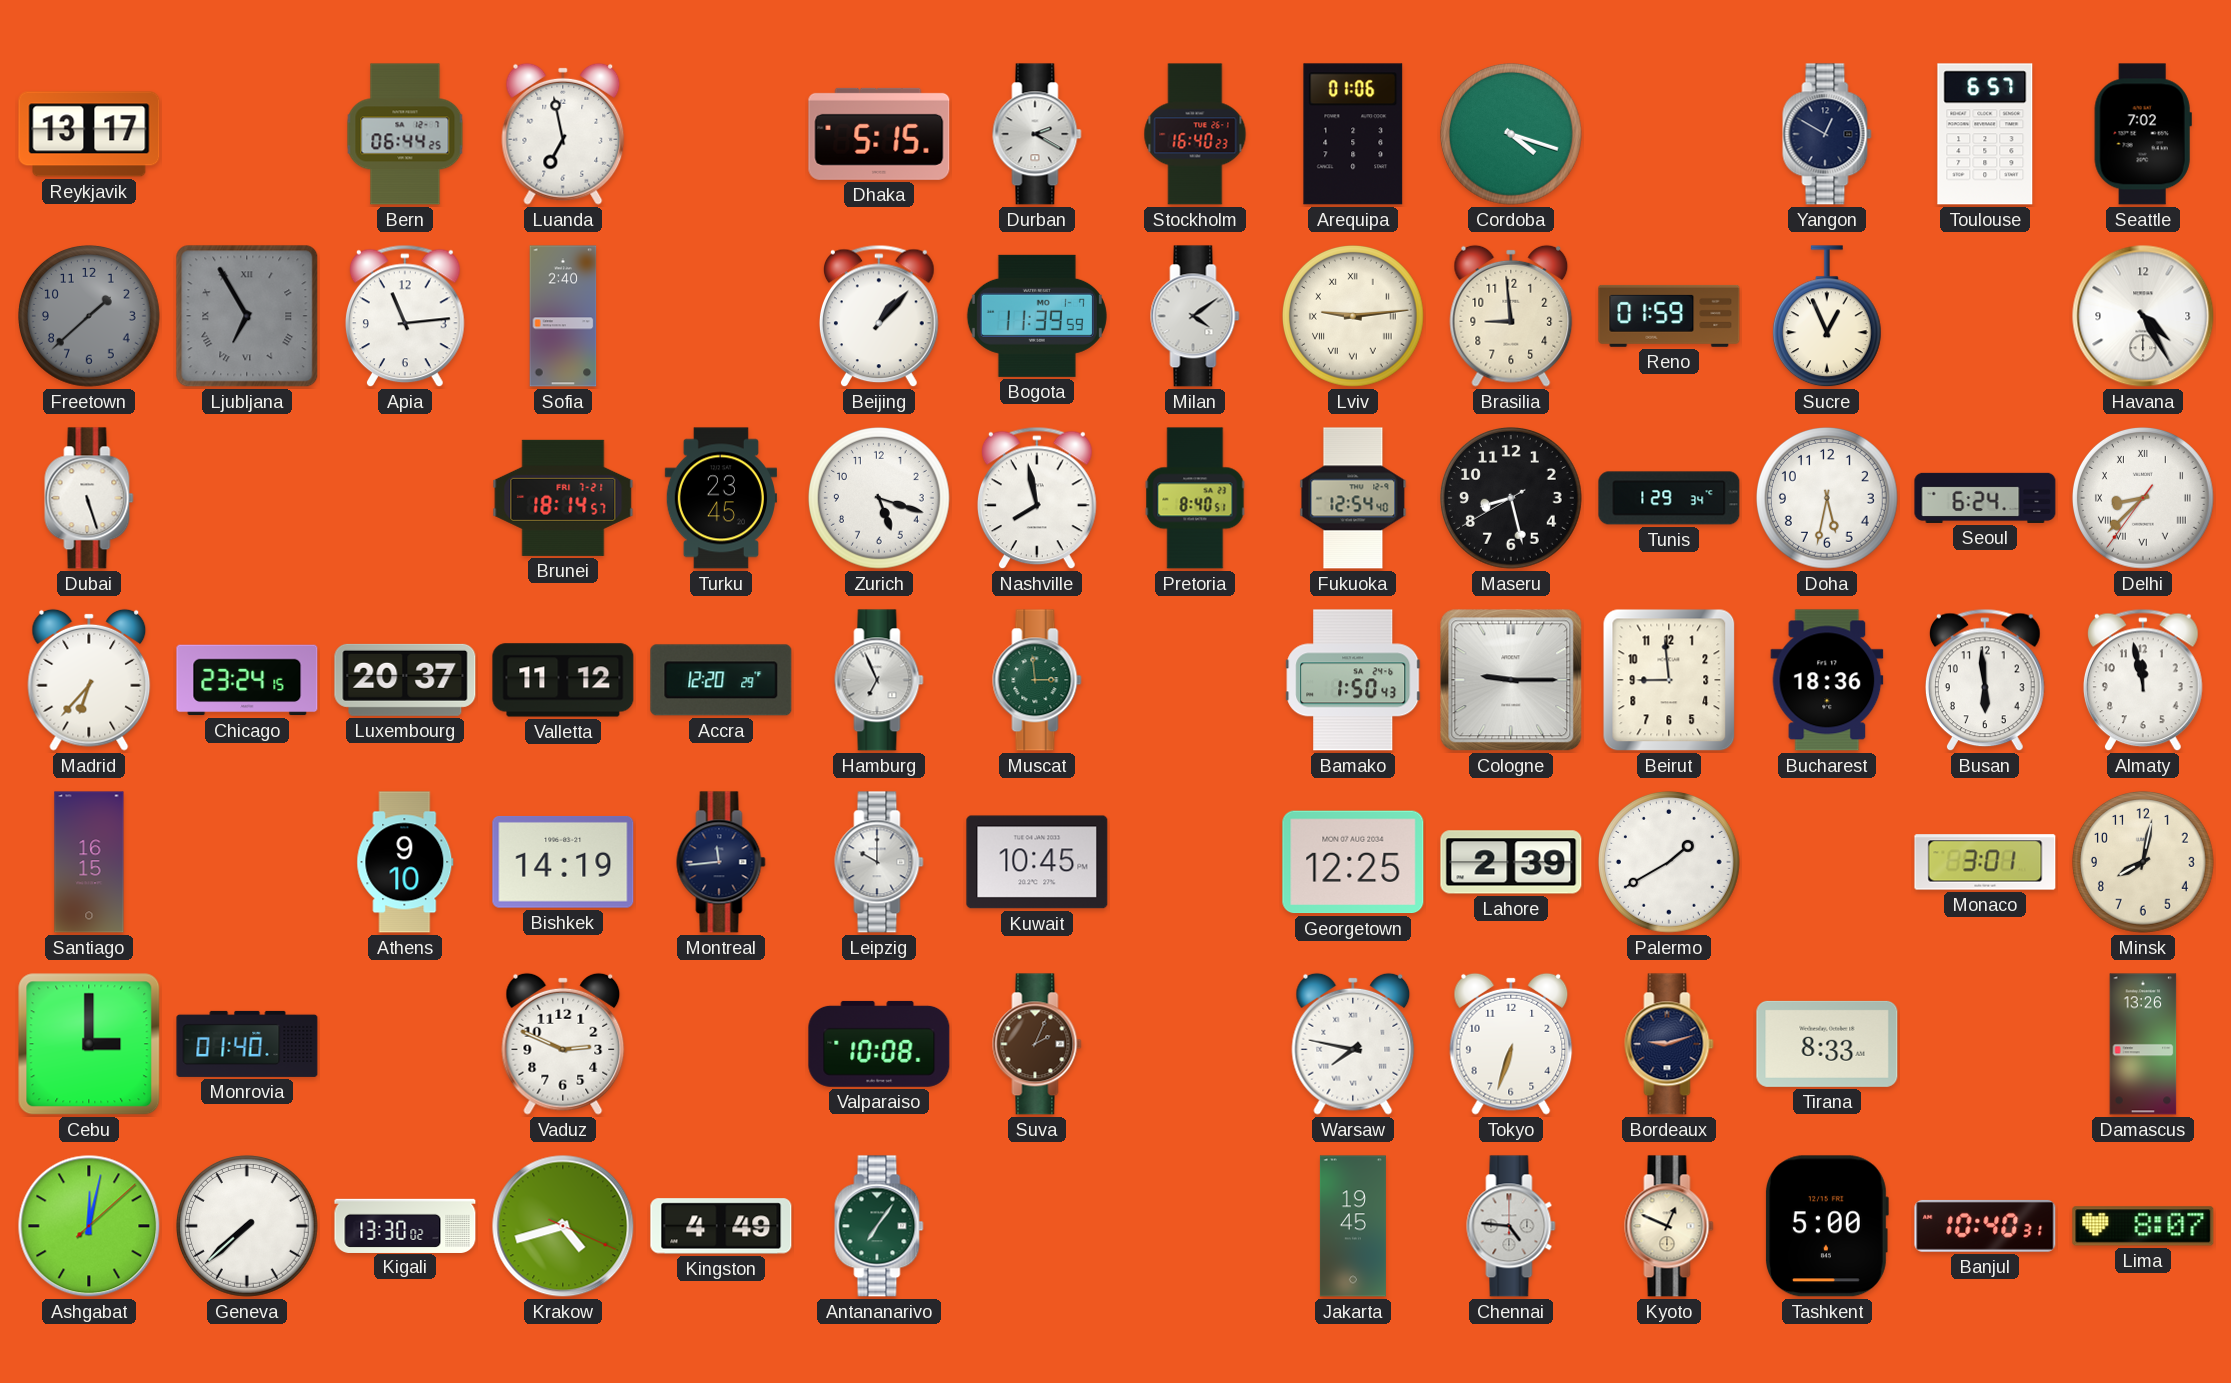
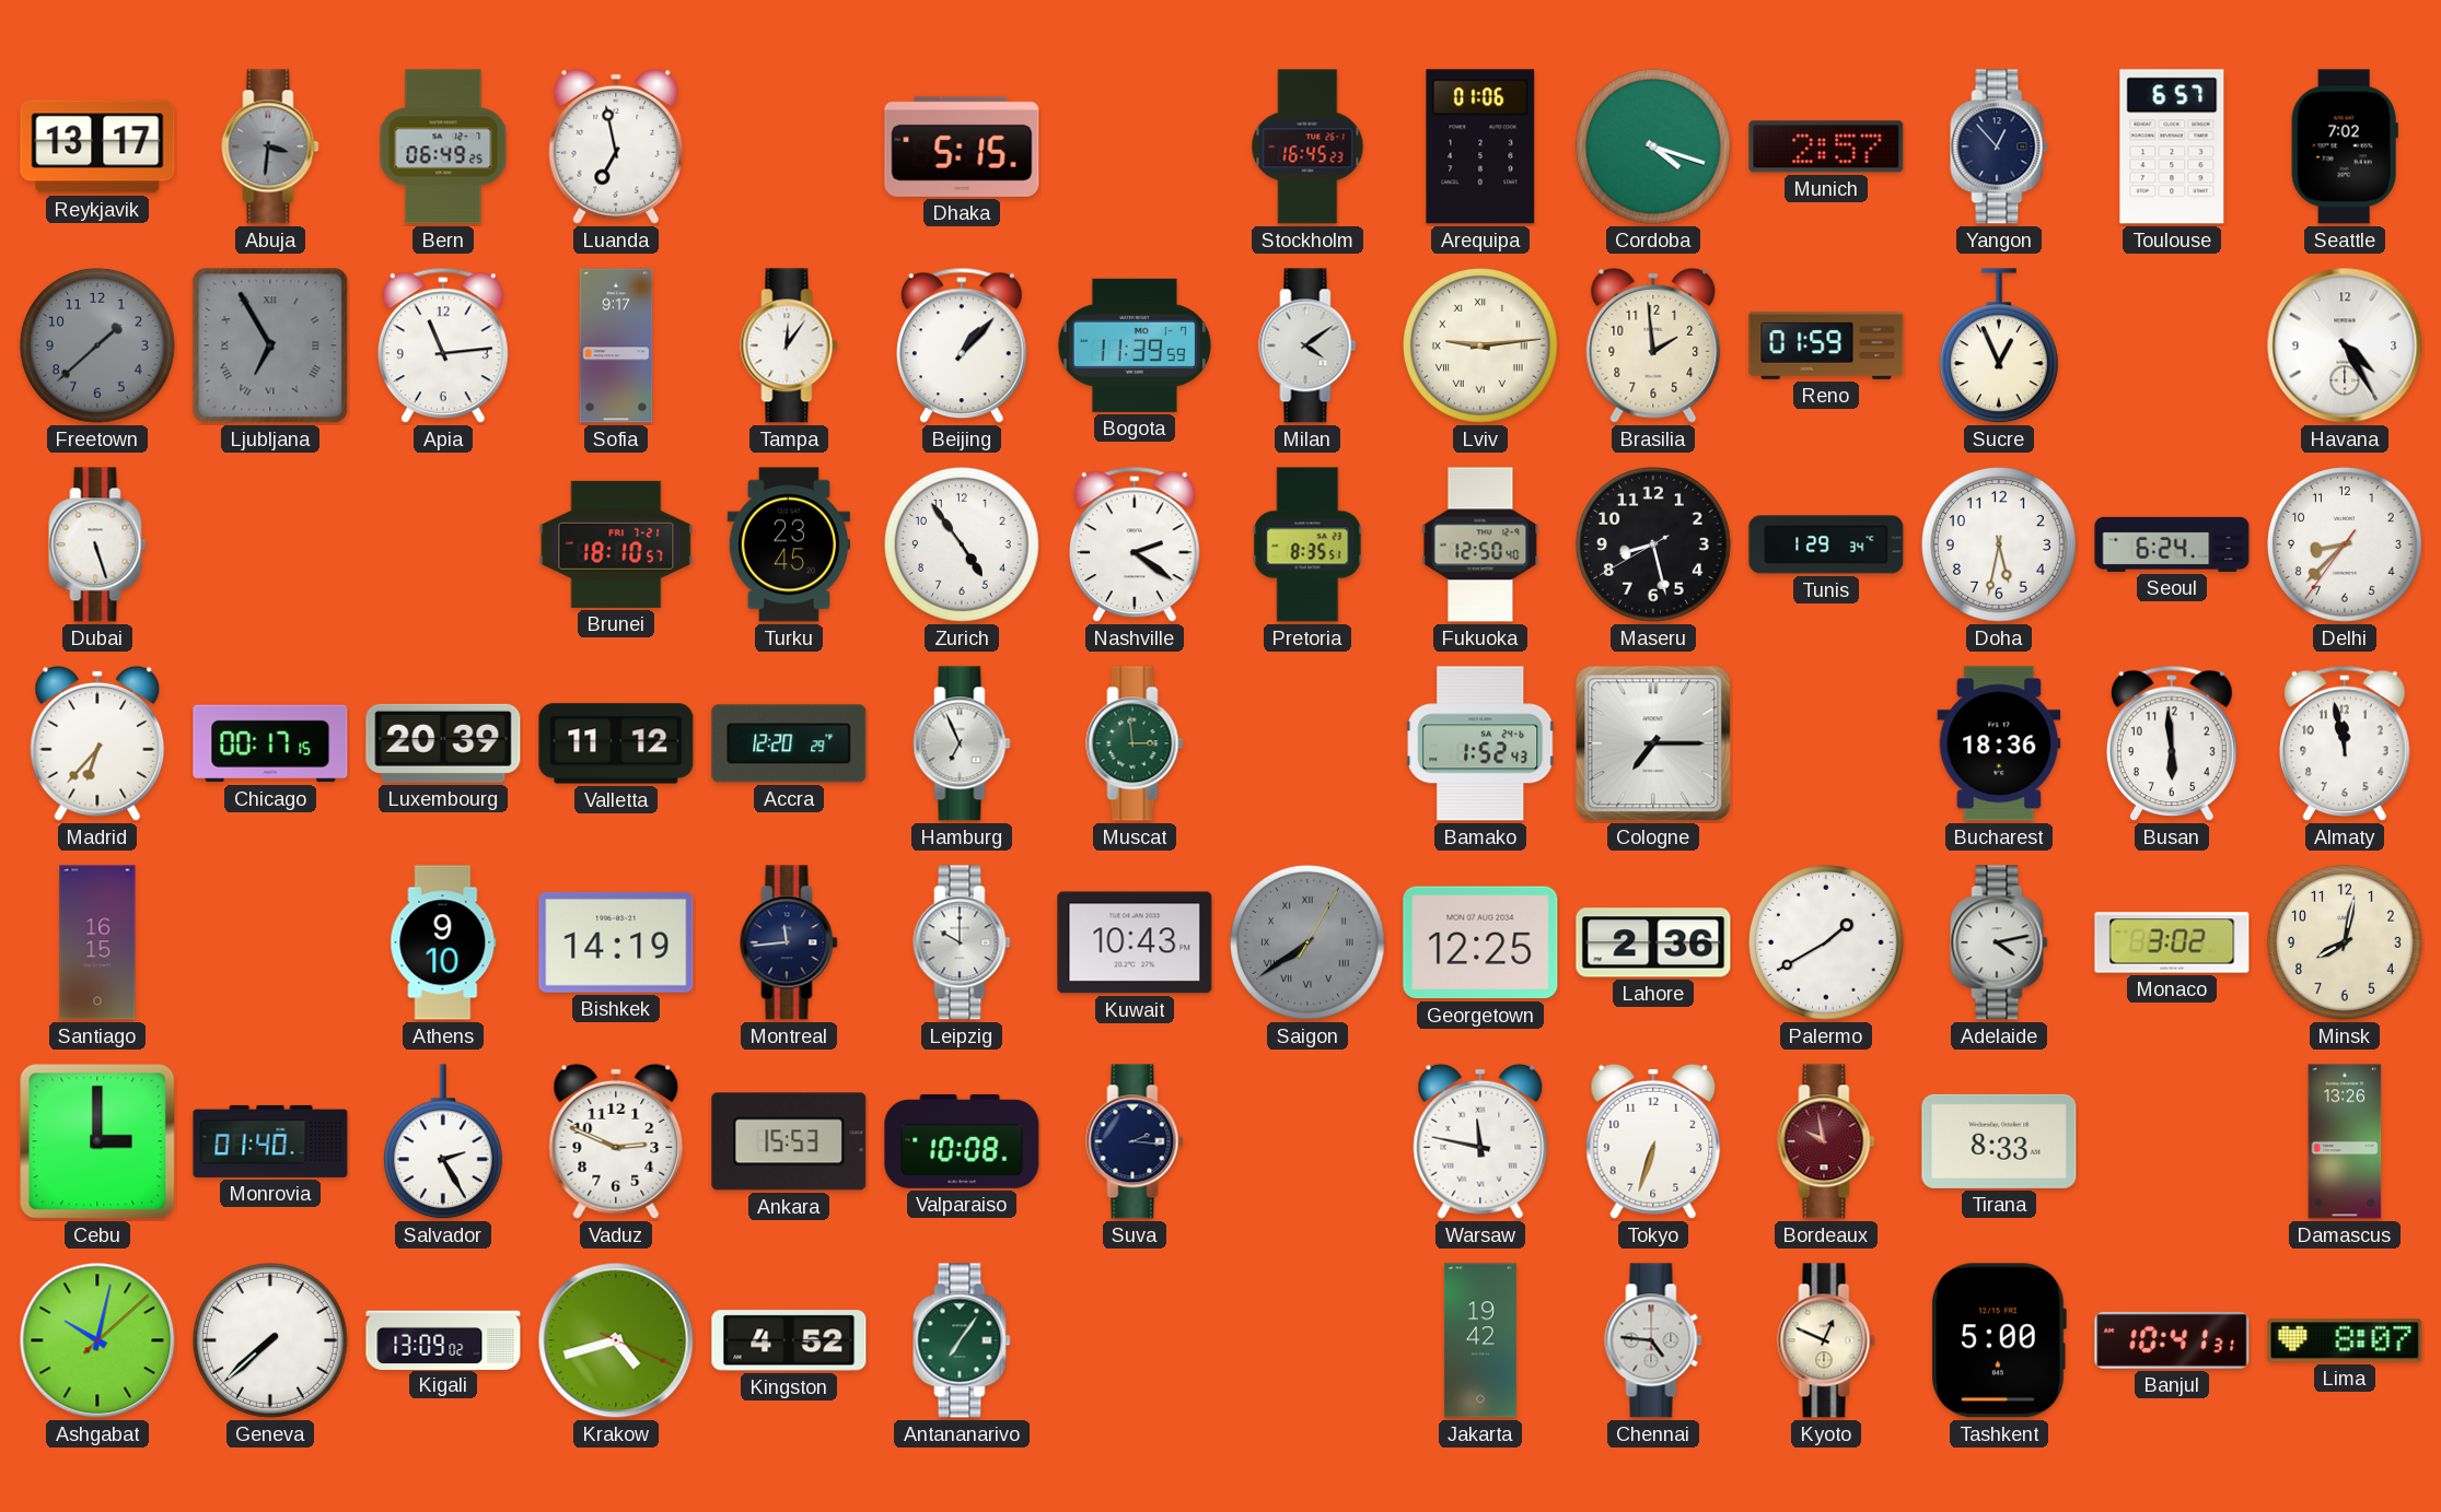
Abuja: none -> 3:31 (270, 146)
Bern: 06:44 -> 06:49 (443, 146)
Durban: 2:20 -> none (1037, 134)
Stockholm: 16:40 -> 16:45 (1307, 146)
Munich: none -> 2:57 (1826, 146)
Yangon: 12:50 -> 12:53 (1999, 146)
Sofia: 2:40 -> 9:17 (616, 345)
Tampa: none -> 12:06 (789, 345)
Brasilia: 8:59 -> 1:59 (1653, 345)
Brunei: 18:14 -> 18:10 (616, 544)
Zurich: 5:18 -> 4:54 (963, 546)
Nashville: 7:58 -> 2:21 (1136, 544)
Pretoria: 8:40 -> 8:35 (1307, 544)
Fukuoka: 12:54 -> 12:50 (1480, 544)
Delhi numerals: Roman -> Arabic (2346, 546)
Chicago: 23:24 -> 00:17 (270, 743)
Luxembourg: 20:37 -> 20:39 (443, 743)
Bamako: 1:50 -> 1:52 (1480, 743)
Cologne: 9:15 -> 7:15 (1653, 743)
Beirut: 8:59 -> none (1669, 680)
Kuwait: 10:45 -> 10:43 (1135, 942)
Saigon: none -> 7:39 (1309, 943)
Lahore: 2:39 -> 2:36 (1653, 942)
Adelaide: none -> 4:13 (1999, 942)
Monaco: 3:01 -> 3:02 (2172, 942)
Salvador: none -> 2:25 (443, 1142)
Ankara: none -> 15:53 (789, 1141)
Suva: 2:04 -> 2:16 (1135, 1141)
Suva dial: brown -> navy (1135, 1141)
Warsaw: 7:47 -> 11:47 (1480, 1141)
Bordeaux: 9:12 -> 9:58 (1826, 1141)
Bordeaux dial: navy -> burgundy (1826, 1141)
Ashgabat: 12:02 -> 10:02 (97, 1340)
Kigali: 13:30 -> 13:09 (443, 1339)
Kingston: 4:49 -> 4:52 (789, 1340)
Jakarta: 19:45 -> 19:42 (1480, 1340)
Banjul: 10:40 -> 10:41 (2172, 1340)
